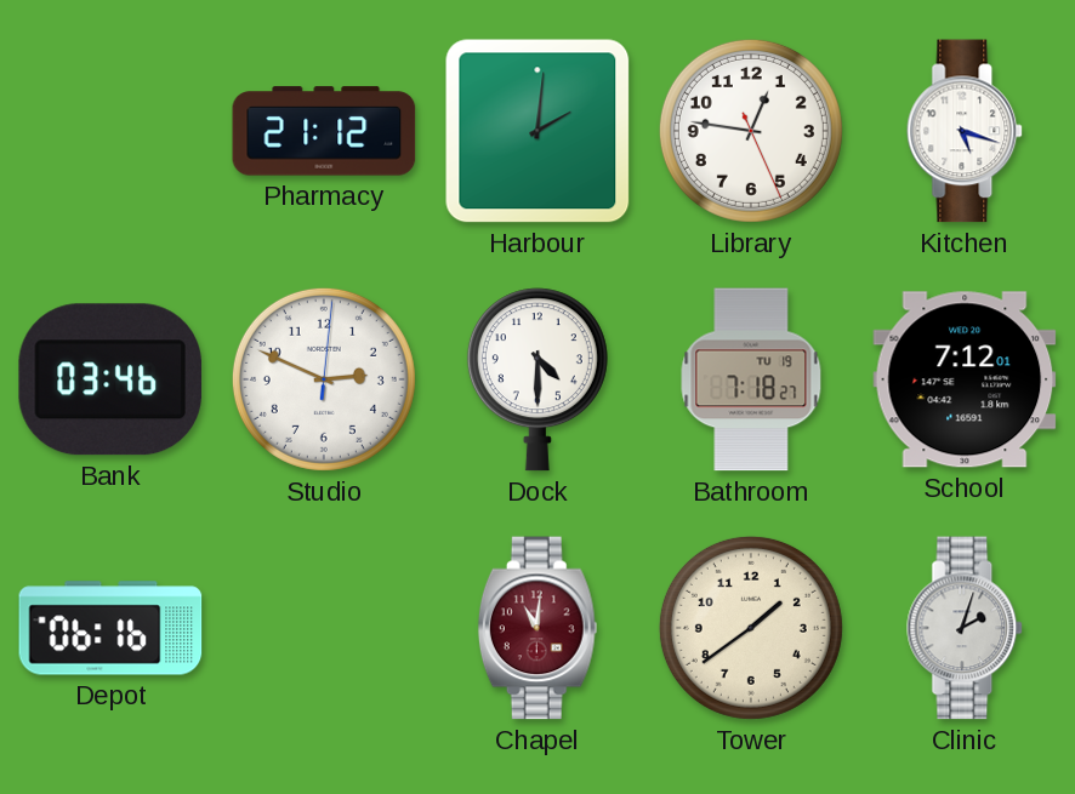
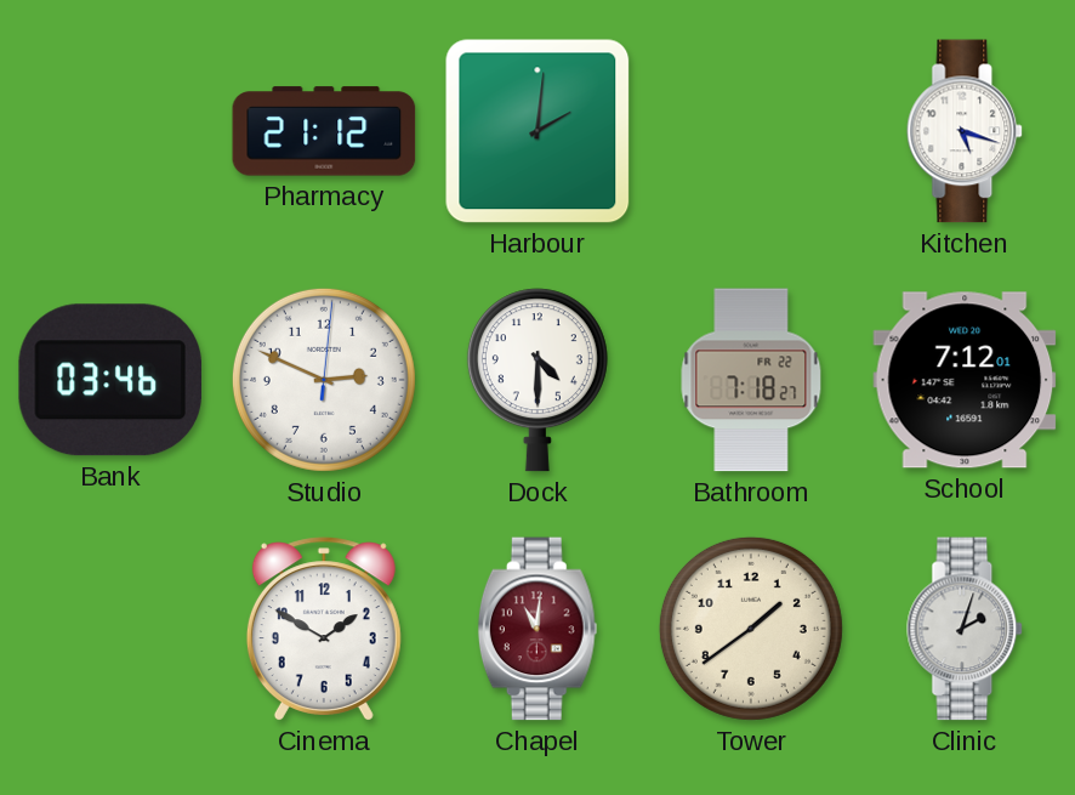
Library: 12:46 -> none (751, 131)
Bathroom date: TU 19 -> FR 22 (751, 380)
Depot: 06:16 -> none (110, 628)
Cinema: none -> 1:50 (324, 629)
